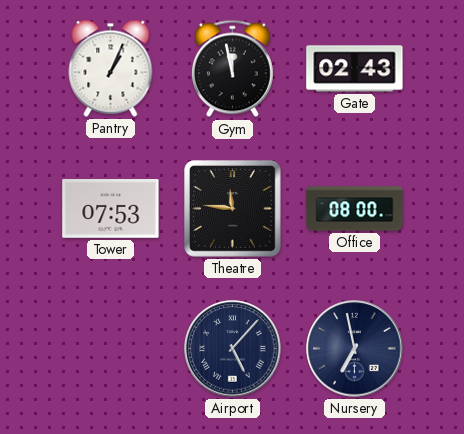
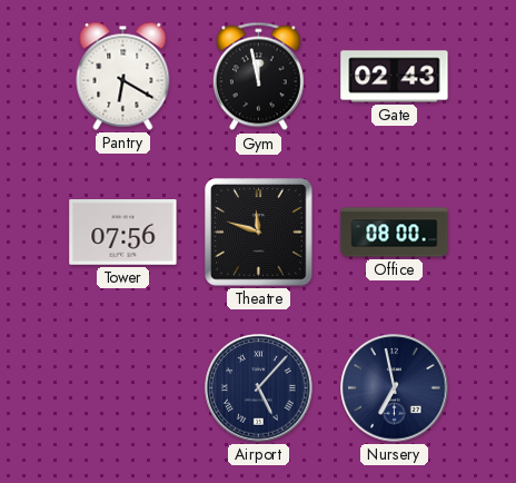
Pantry: 1:04 -> 6:20 (123, 76)
Tower: 07:53 -> 07:56 (123, 233)
Theatre: 11:46 -> 11:48 (259, 233)
